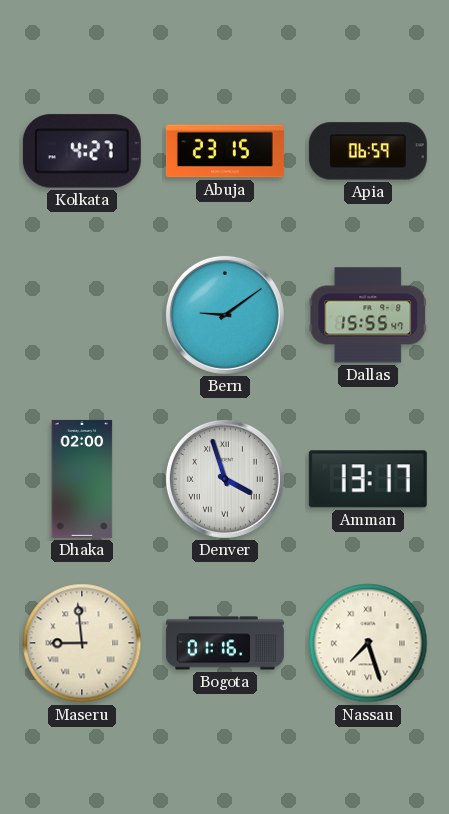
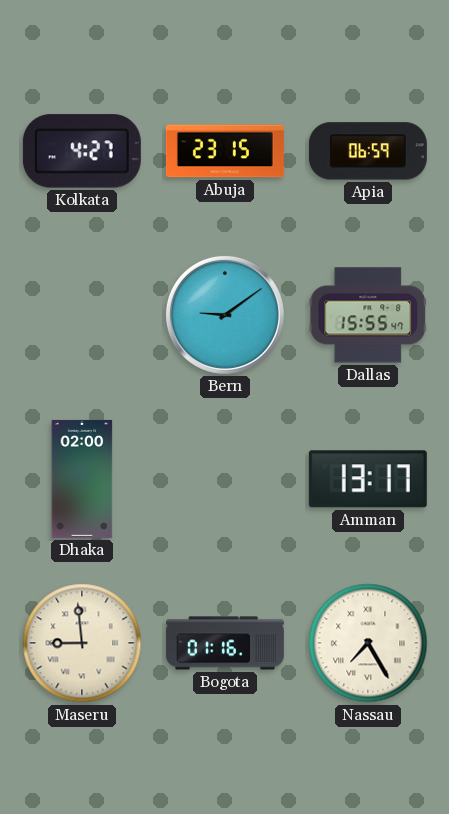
Denver: 3:57 -> none (225, 479)
Nassau: 7:27 -> 7:25 (368, 643)
